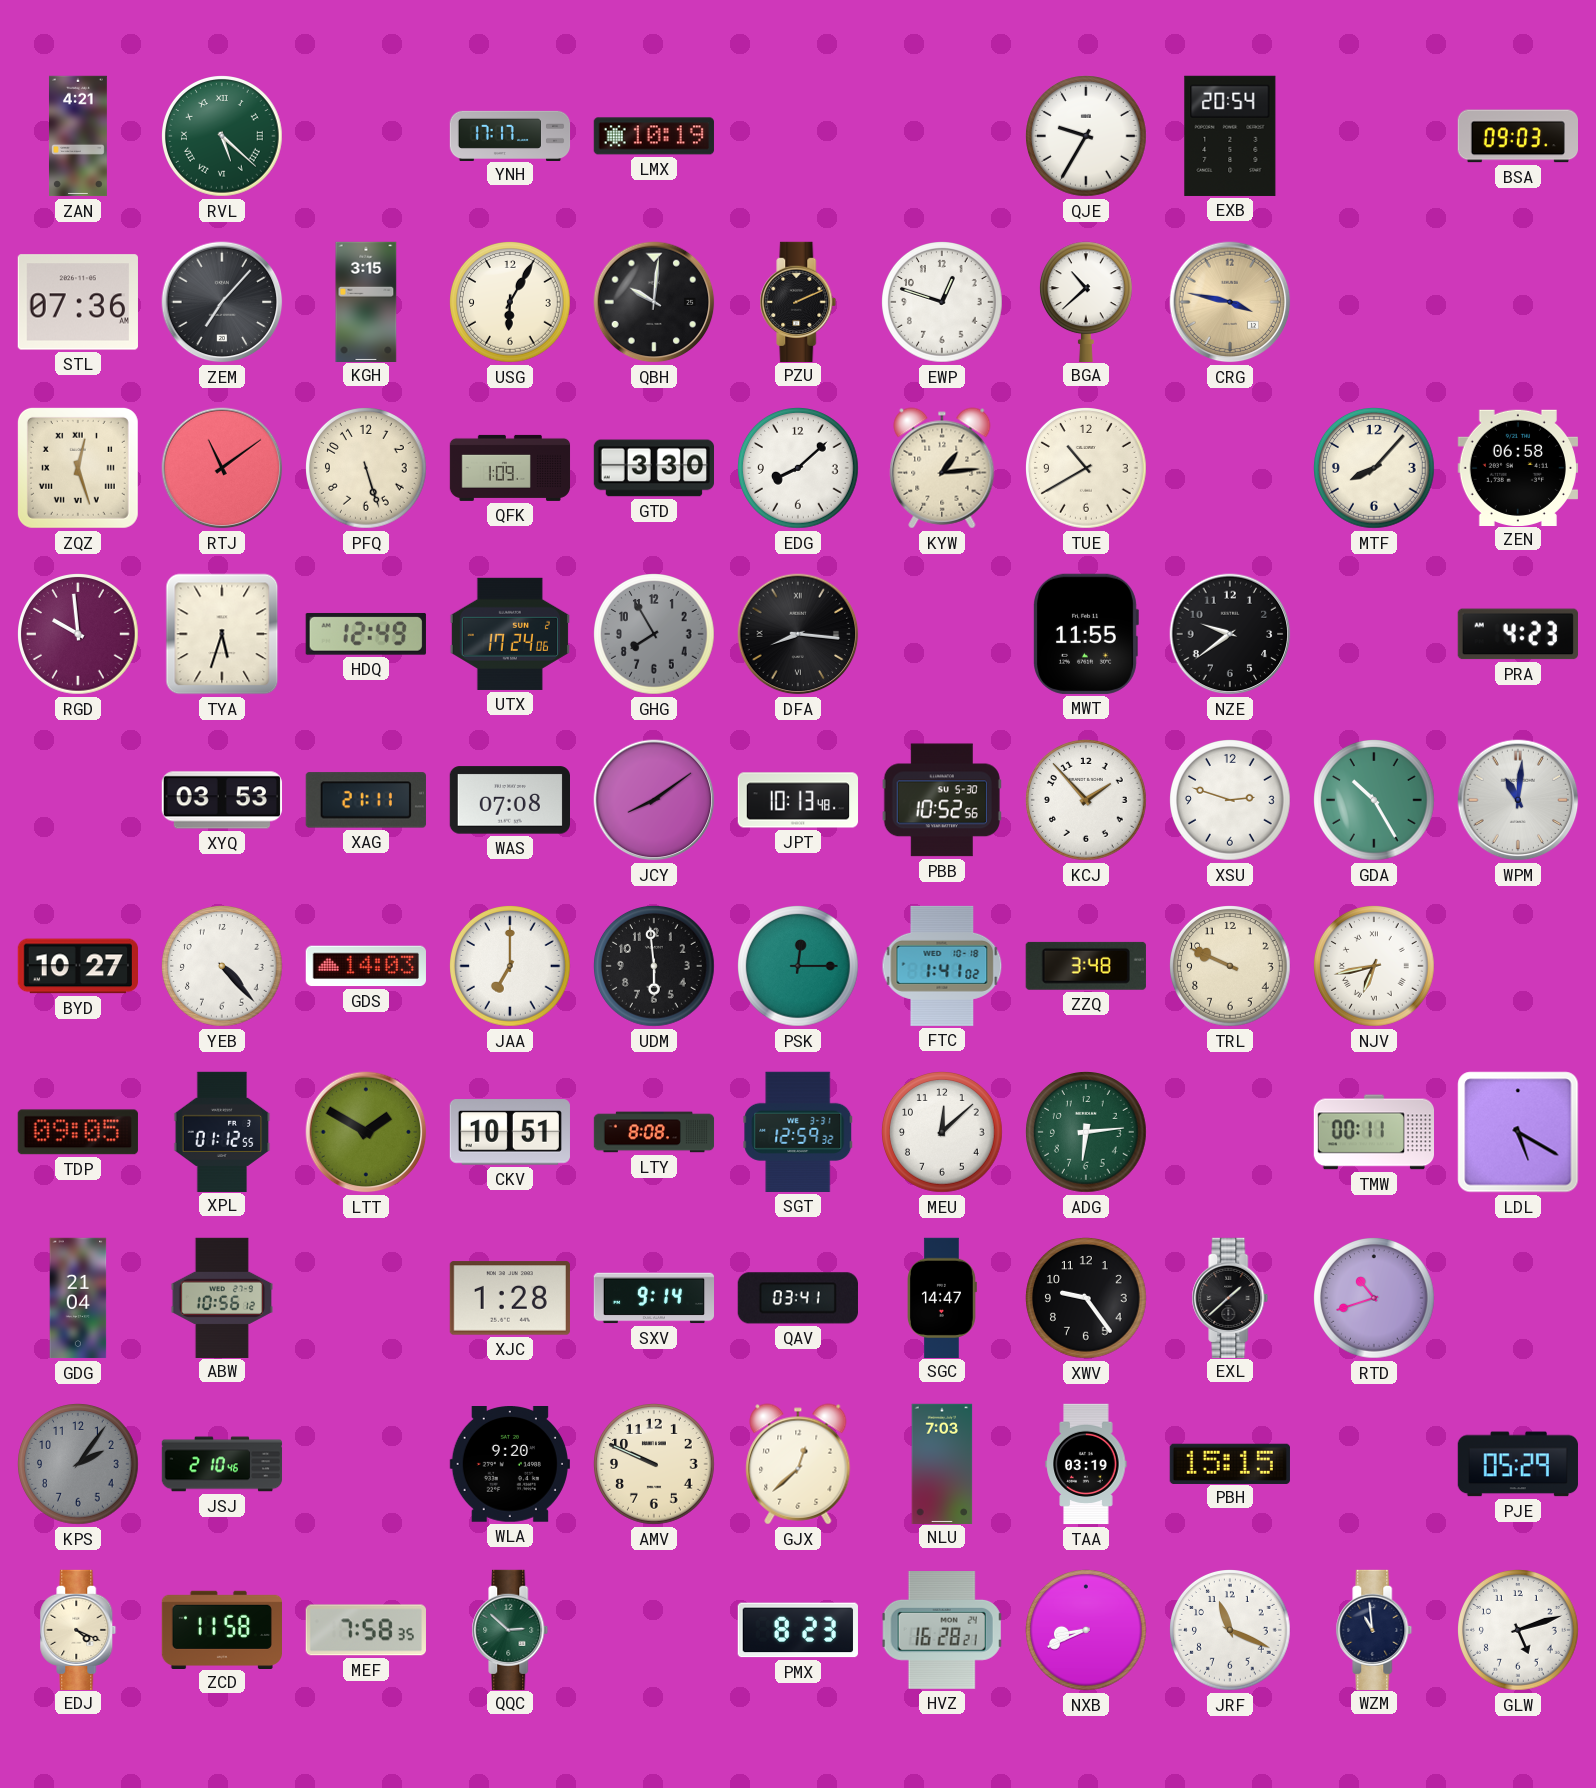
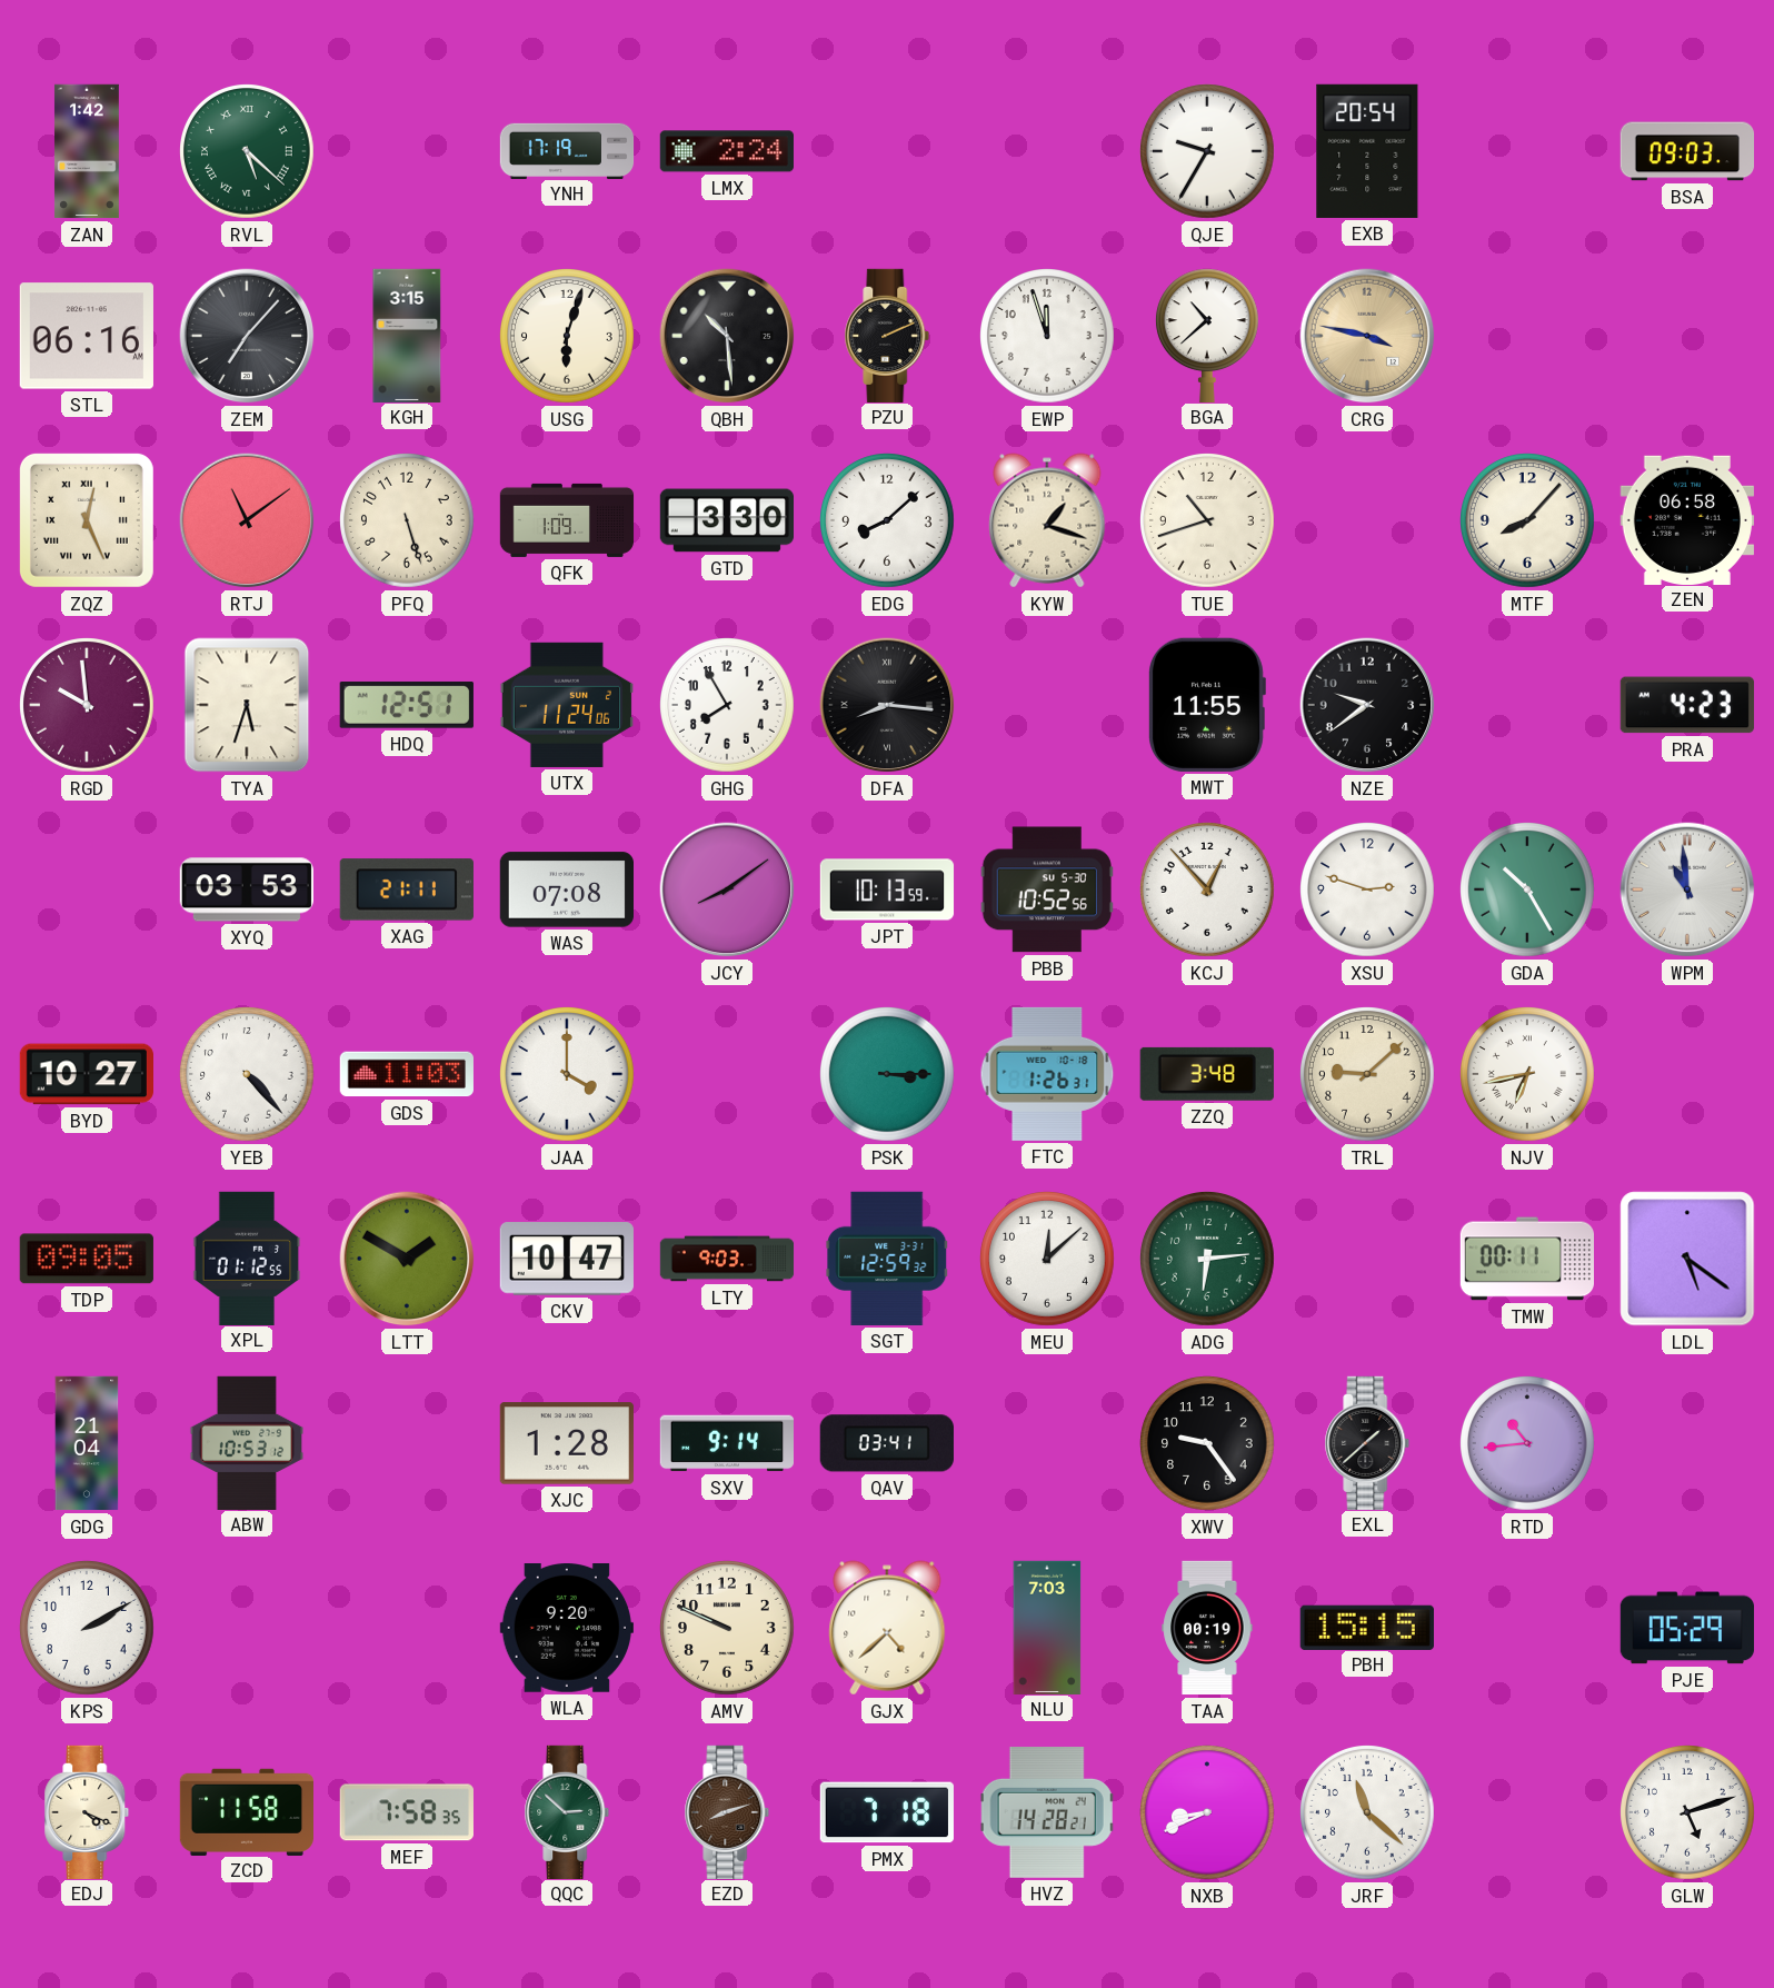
ZAN: 4:21 -> 1:42 (87, 151)
YNH: 17:17 -> 17:19 (567, 150)
LMX: 10:19 -> 2:24 (727, 151)
STL: 07:36 -> 06:16 (87, 336)
USG: 6:05 -> 6:03 (568, 337)
QBH: 10:01 -> 10:29 (727, 336)
EWP: 12:48 -> 11:57 (1048, 337)
ZQZ: 12:27 -> 12:26 (87, 520)
KYW: 1:14 -> 1:18 (1047, 520)
TUE: 10:40 -> 10:42 (1208, 521)
HDQ: 12:49 -> 12:51 (407, 705)
UTX: 17:24 -> 11:24 (566, 705)
GHG dial: grey -> white (728, 706)
JPT: 10:13:48 -> 10:13:59 (887, 889)
KCJ: 1:53 -> 12:53 (1208, 891)
WPM: 11:01 -> 10:59 (1687, 889)
GDS: 14:03 -> 11:03 (406, 1074)
JAA: 7:00 -> 4:00 (568, 1075)
UDM: 5:59 -> none (655, 967)
PSK: 12:15 -> 3:15 (888, 1075)
FTC: 1:41 -> 1:26 (1047, 1074)
TRL: 9:49 -> 9:08 (1368, 1075)
CKV: 10:51 -> 10:47 (567, 1259)
LTY: 8:08 -> 9:03 (727, 1259)
LDL: 5:20 -> 5:21 (1687, 1259)
ABW: 10:56 -> 10:53 (246, 1442)
SGC: 14:47 -> none (943, 1297)
RTD: 10:42 -> 10:44 (1528, 1444)
KPS: 2:06 -> 2:10 (88, 1629)
KPS dial: grey -> white (88, 1629)
JSJ: 2:10 -> none (222, 1464)
GJX: 12:38 -> 4:38 (887, 1628)
TAA: 03:19 -> 00:19 (1207, 1628)
EZD: none -> 8:12 (727, 1811)
PMX: 8:23 -> 7:18 (887, 1812)
HVZ: 16:28 -> 14:28 (1047, 1813)
JRF: 11:19 -> 11:22 (1368, 1813)
WZM: 10:59 -> none (1374, 1629)
